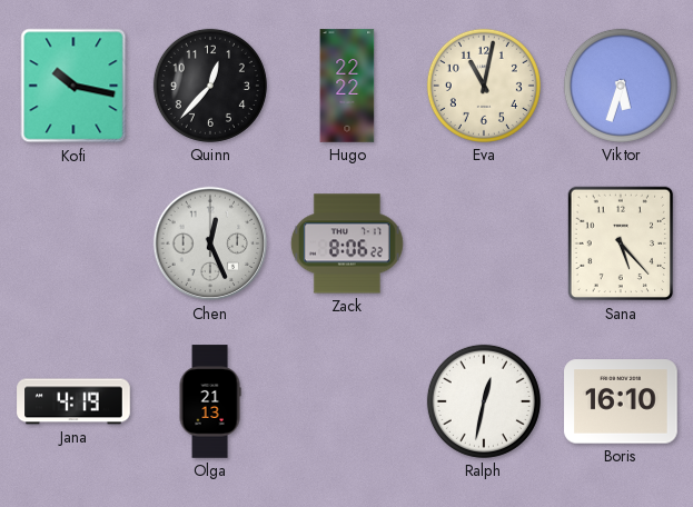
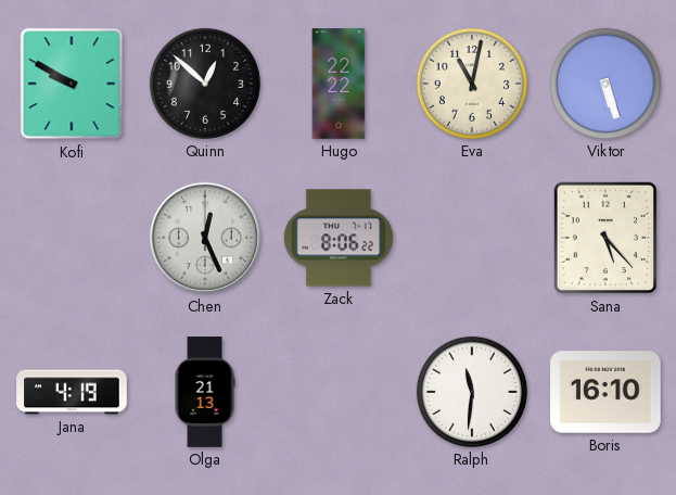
Kofi: 10:17 -> 9:50 (72, 84)
Quinn: 12:37 -> 12:52 (205, 84)
Viktor: 5:33 -> 5:27 (605, 84)
Ralph: 12:32 -> 11:31 (472, 392)
